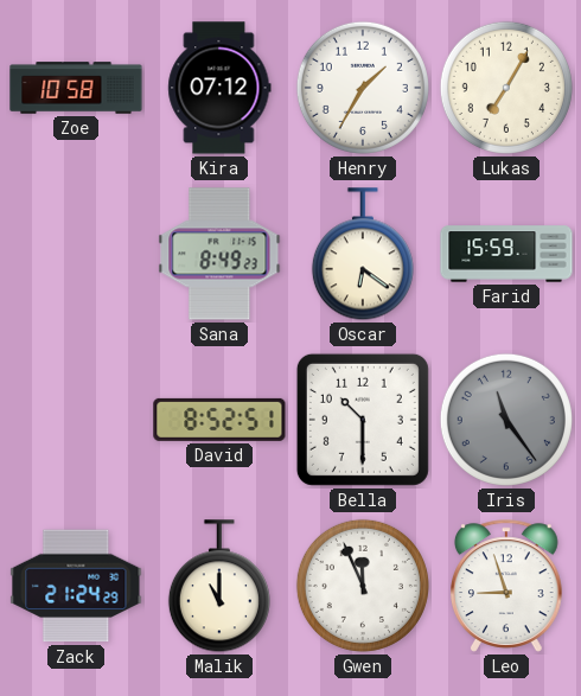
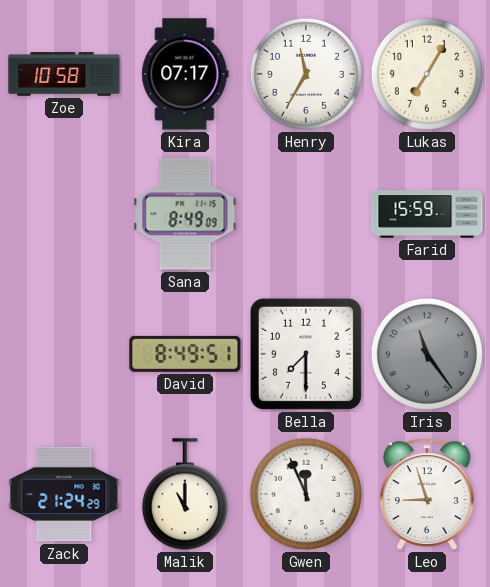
Kira: 07:12 -> 07:17 (185, 74)
Henry: 1:35 -> 11:35 (306, 74)
Sana: 8:49:23 -> 8:49:09 (185, 214)
Oscar: 6:21 -> none (363, 255)
David: 8:52 -> 8:49 (185, 354)
Bella: 10:30 -> 7:30 (306, 354)
